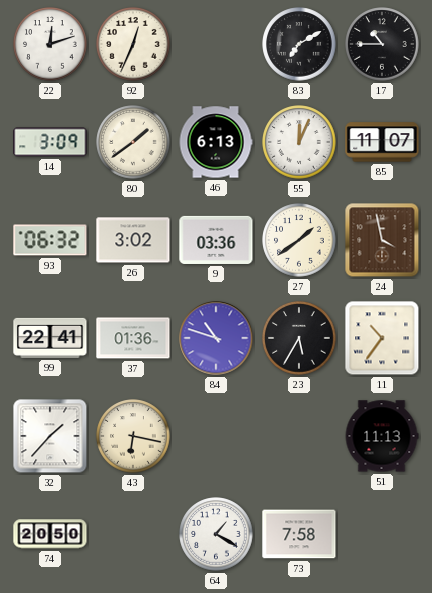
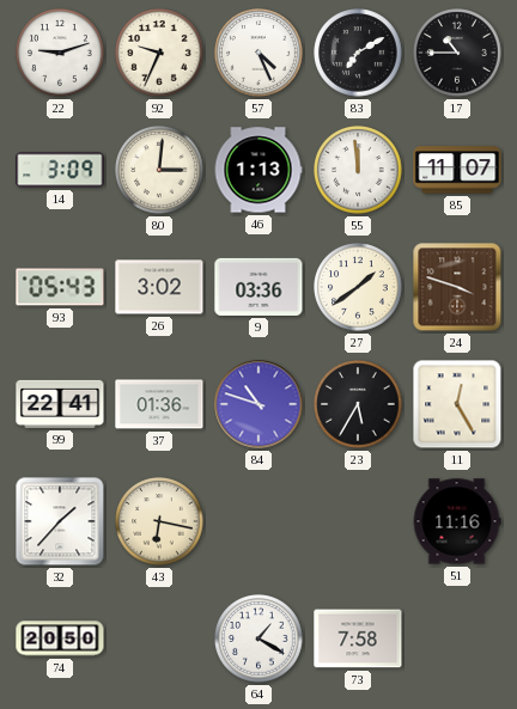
22: 12:12 -> 9:12 (60, 53)
92: 12:34 -> 9:34 (159, 53)
57: none -> 4:26 (258, 53)
80: 1:39 -> 3:01 (159, 170)
46: 6:13 -> 1:13 (258, 170)
55: 12:04 -> 11:59 (358, 170)
93: 06:32 -> 05:43 (60, 287)
24: 3:58 -> 3:48 (457, 287)
11: 10:36 -> 12:25 (457, 404)
51: 11:13 -> 11:16 (457, 521)
